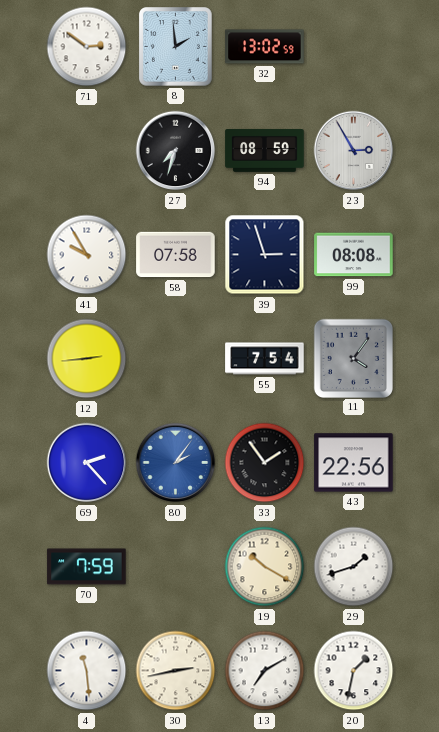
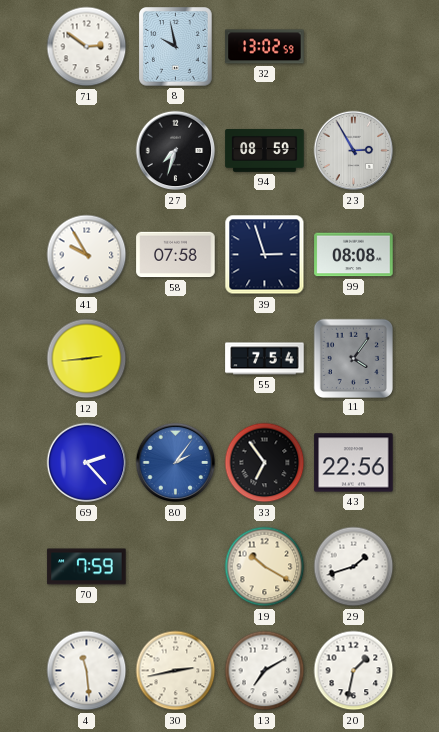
8: 1:59 -> 9:58 (176, 47)
33: 1:54 -> 6:54 (265, 463)
